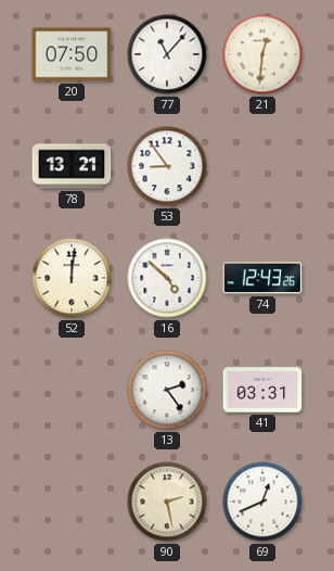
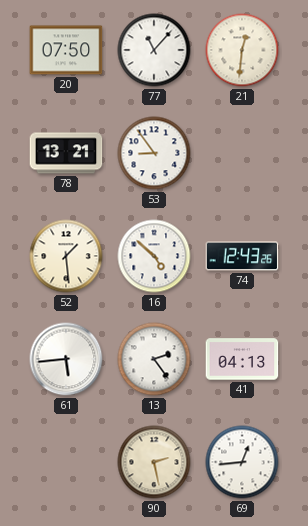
52: 12:01 -> 1:29 (66, 256)
61: none -> 5:44 (66, 359)
41: 03:31 -> 04:13 (242, 359)
69: 12:41 -> 12:44 (242, 462)
